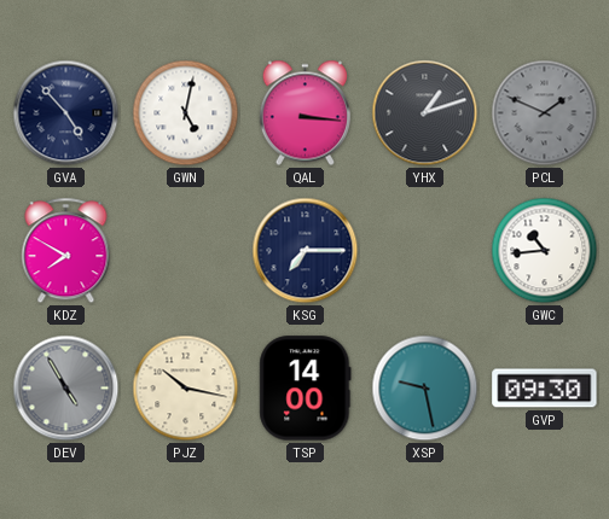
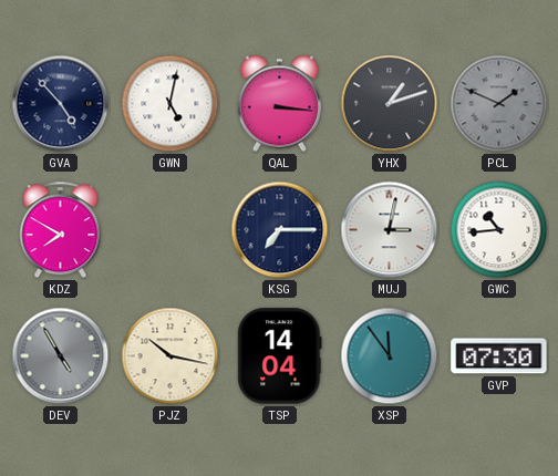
MUJ: none -> 3:02 (390, 230)
TSP: 14:00 -> 14:04 (280, 356)
XSP: 9:28 -> 11:54 (390, 356)
GVP: 09:30 -> 07:30 (499, 356)
